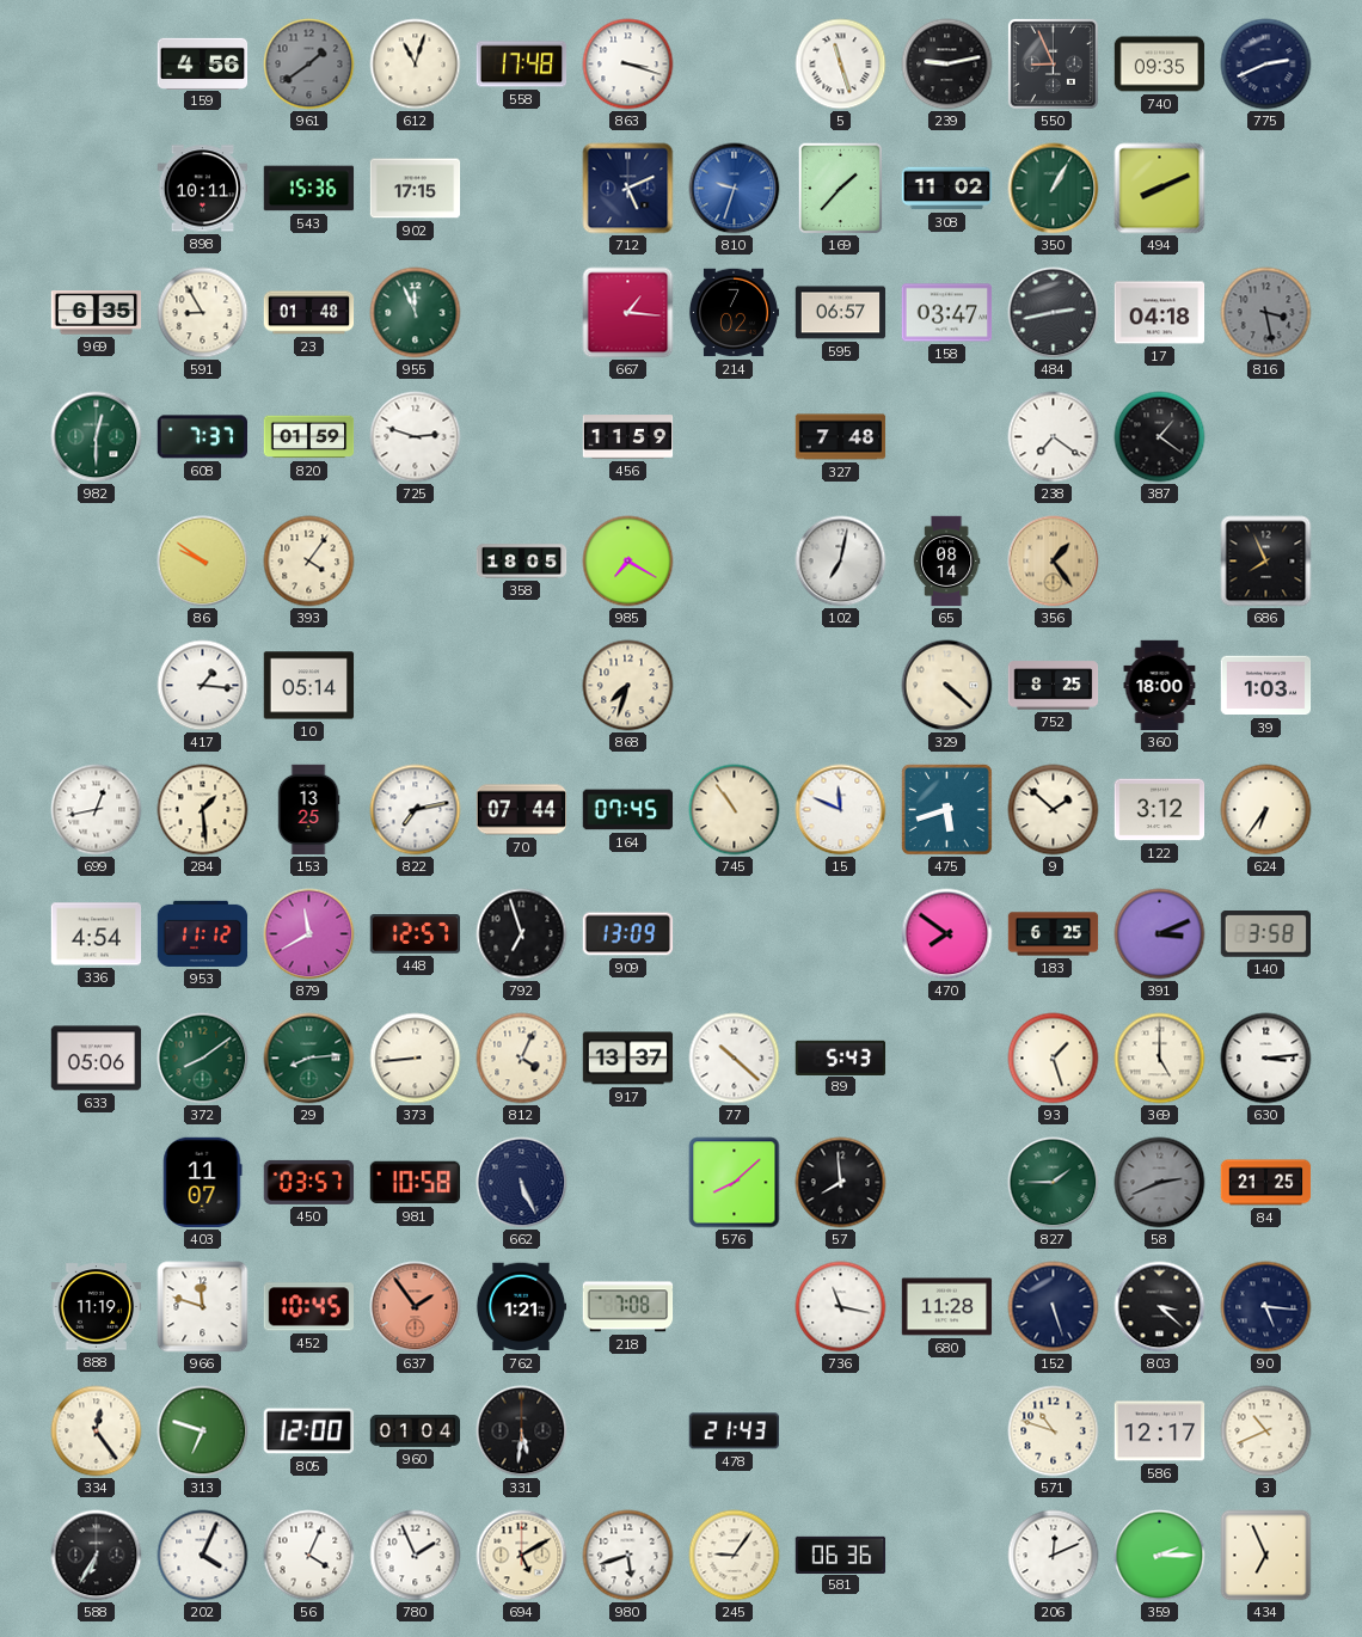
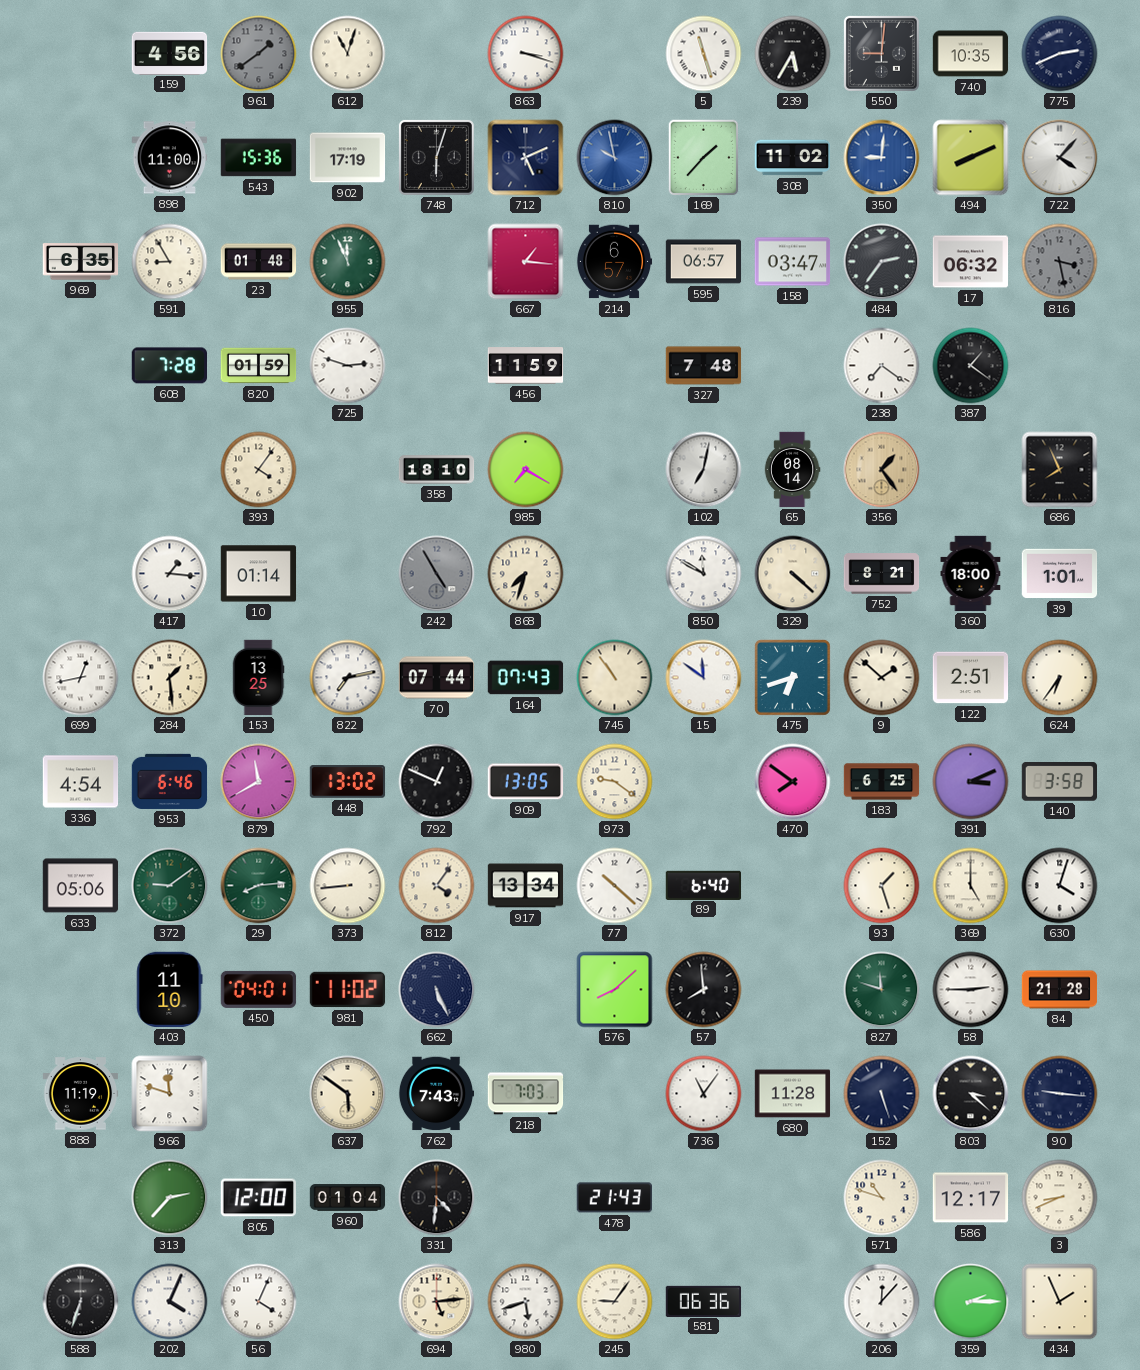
558: 17:48 -> none (522, 65)
239: 9:13 -> 5:35 (793, 54)
550: 8:56 -> 9:01 (881, 53)
740: 09:35 -> 10:35 (971, 54)
898: 10:11 -> 11:00 (170, 158)
902: 17:15 -> 17:19 (348, 158)
748: none -> 6:03 (436, 157)
810: 9:33 -> 9:58 (615, 158)
350: 1:05 -> 9:01 (882, 158)
350 dial: green -> blue (882, 158)
722: none -> 4:07 (1060, 158)
214: 7:02 -> 6:57 (614, 262)
484: 2:43 -> 2:36 (882, 262)
17: 04:18 -> 06:32 (971, 262)
982: 12:30 -> none (97, 437)
608: 7:37 -> 7:28 (169, 366)
86: 9:51 -> none (203, 562)
358: 18:05 -> 18:10 (437, 470)
10: 05:14 -> 01:14 (259, 574)
242: none -> 4:55 (437, 574)
850: none -> 11:50 (704, 574)
752: 8:25 -> 8:21 (882, 574)
39: 1:03 -> 1:01 (1060, 574)
164: 07:45 -> 07:43 (526, 678)
15: 11:49 -> 11:51 (704, 678)
475: 5:42 -> 6:42 (792, 677)
122: 3:12 -> 2:51 (971, 678)
953: 11:12 -> 6:46 (170, 781)
448: 12:57 -> 13:02 (348, 782)
792: 6:57 -> 12:49 (437, 782)
909: 13:09 -> 13:05 (526, 782)
973: none -> 9:21 (615, 782)
372: 8:09 -> 9:09 (170, 886)
812: 4:04 -> 4:06 (437, 886)
917: 13:37 -> 13:34 (526, 886)
89: 5:43 -> 6:40 (704, 885)
630: 3:14 -> 4:03 (1060, 886)
403: 11:07 -> 11:10 (170, 990)
450: 03:57 -> 04:01 (259, 989)
981: 10:58 -> 11:02 (348, 990)
827: 1:45 -> 11:48 (882, 990)
58: 2:41 -> 2:45 (971, 990)
58 dial: grey -> white (971, 990)
84: 21:25 -> 21:28 (1060, 990)
452: 10:45 -> none (308, 1307)
637: 1:54 -> 5:51 (348, 1094)
637 dial: salmon -> cream (348, 1094)
762: 1:21 -> 7:43 (436, 1094)
218: 7:08 -> 7:03 (526, 1094)
736: 11:17 -> 11:06 (704, 1094)
90: 5:16 -> 9:16 (1060, 1094)
334: 12:24 -> none (97, 1431)
313: 6:48 -> 2:37 (170, 1198)
331: 5:31 -> 4:31 (437, 1198)
3: 10:41 -> 8:41 (1060, 1198)
588: 6:35 -> 6:33 (81, 1302)
780: 1:56 -> none (416, 1556)
694: 5:10 -> 5:14 (437, 1302)
206: 12:11 -> 12:07 (882, 1302)
434: 6:56 -> 1:56 (1060, 1302)
